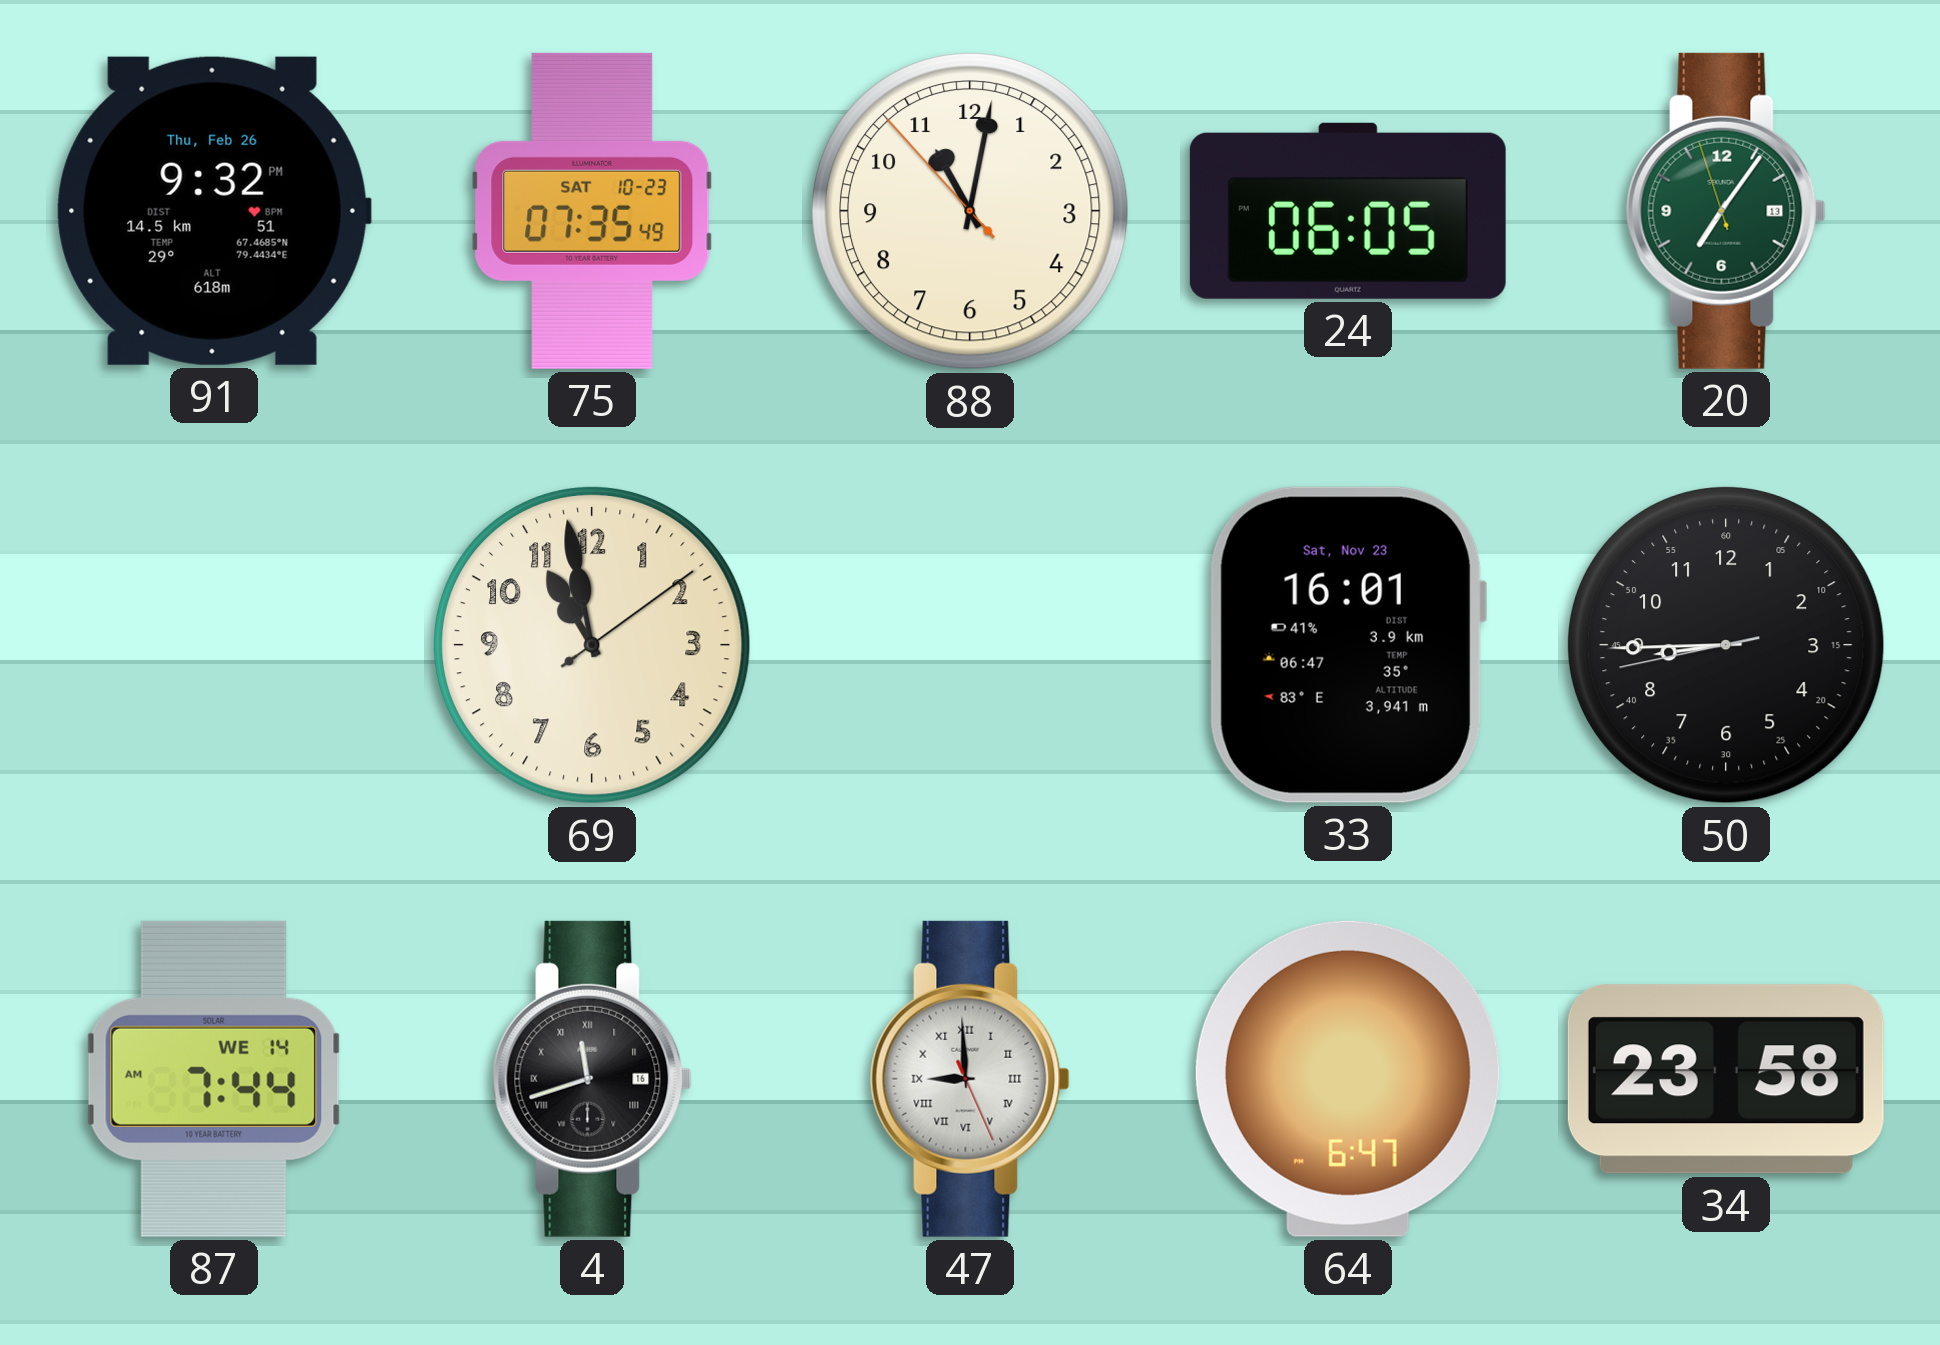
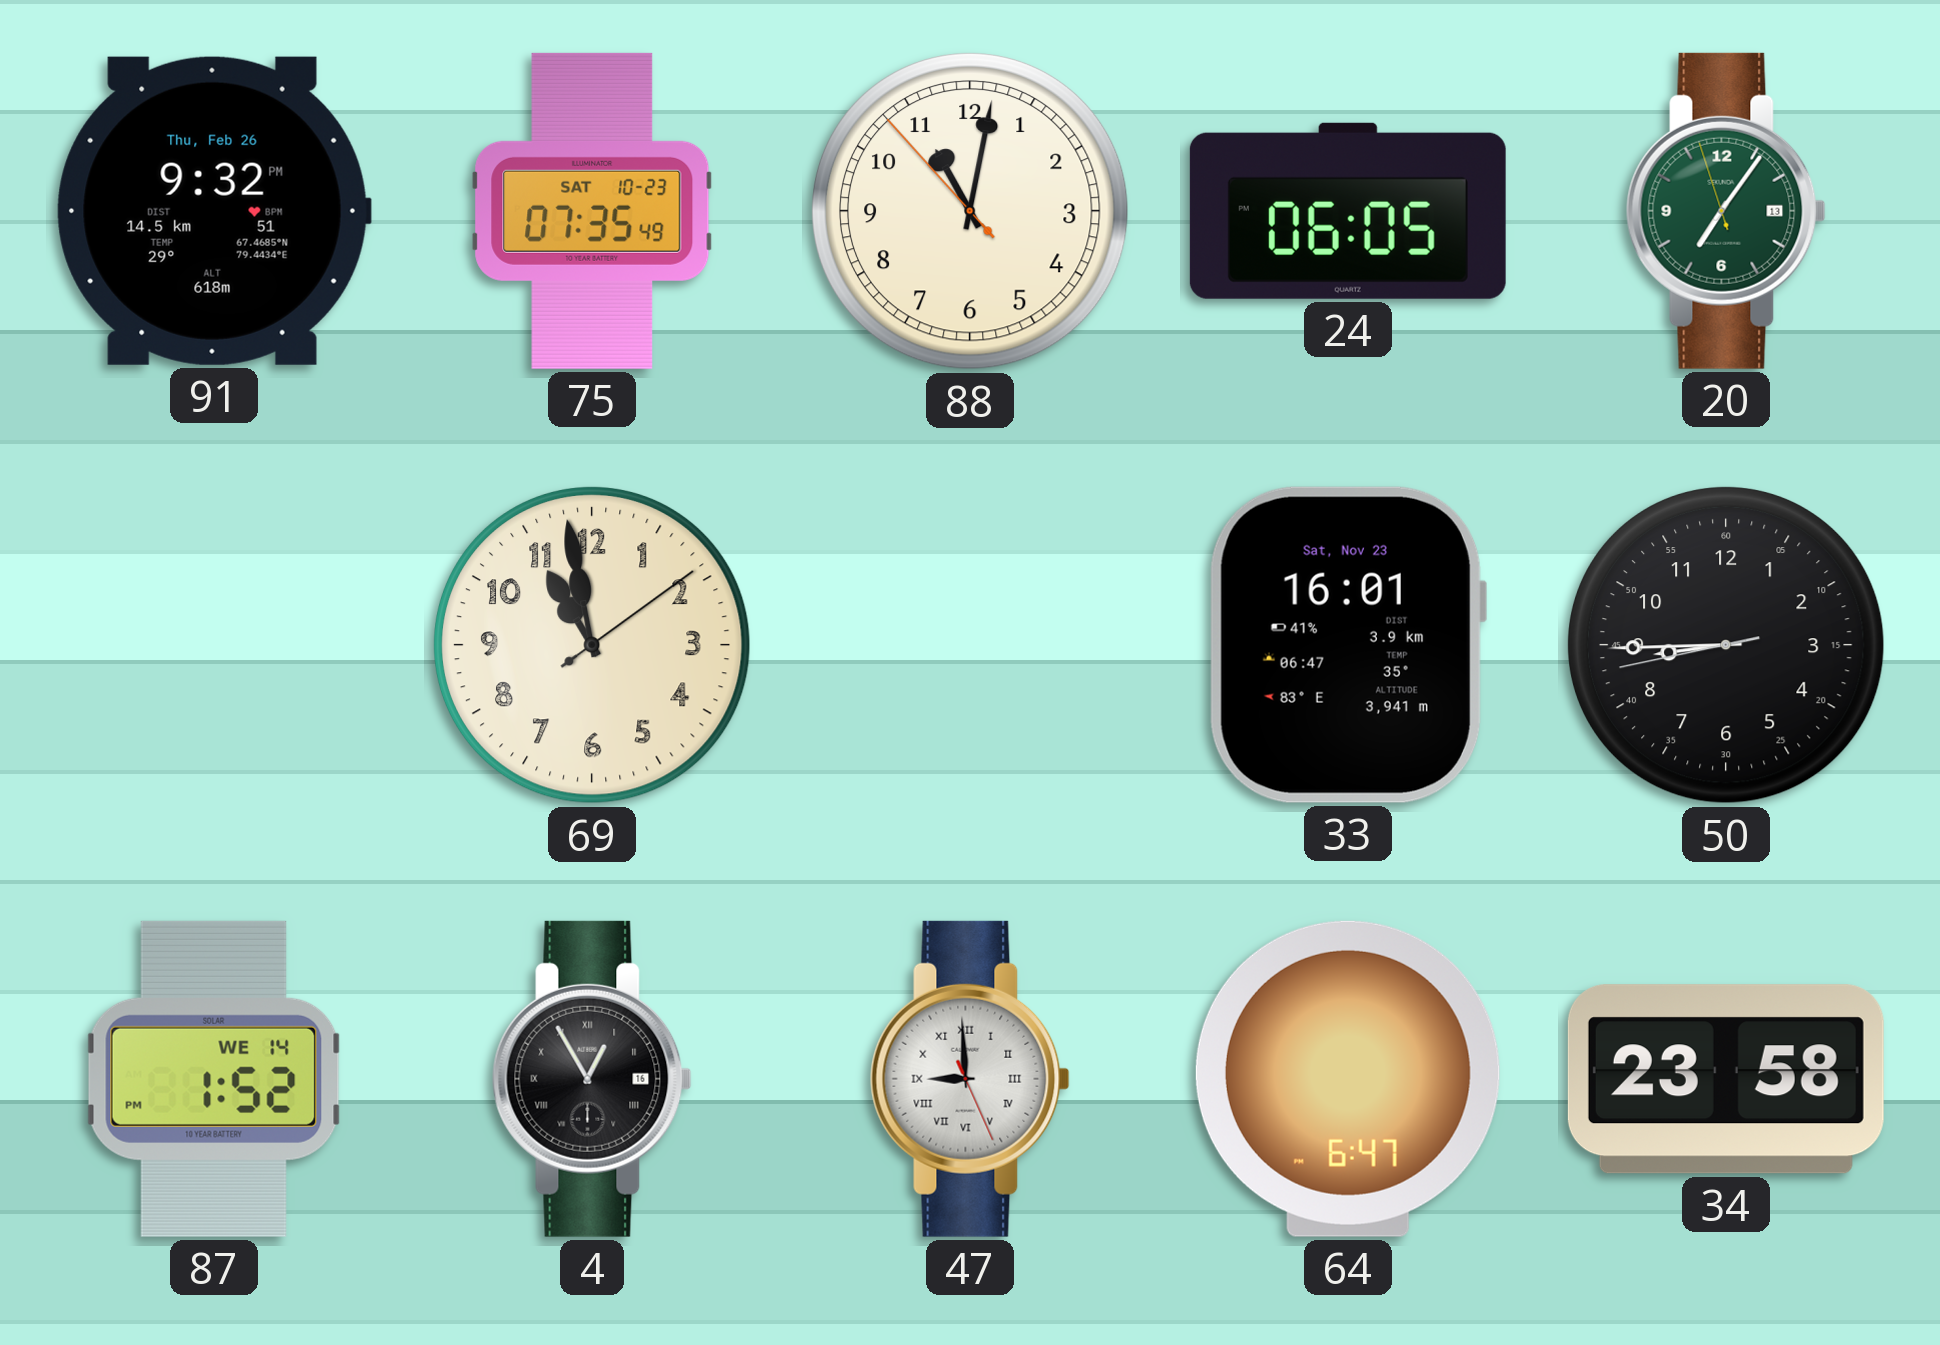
87: 7:44 -> 1:52 (214, 1079)
4: 11:42 -> 12:55 (592, 1079)
